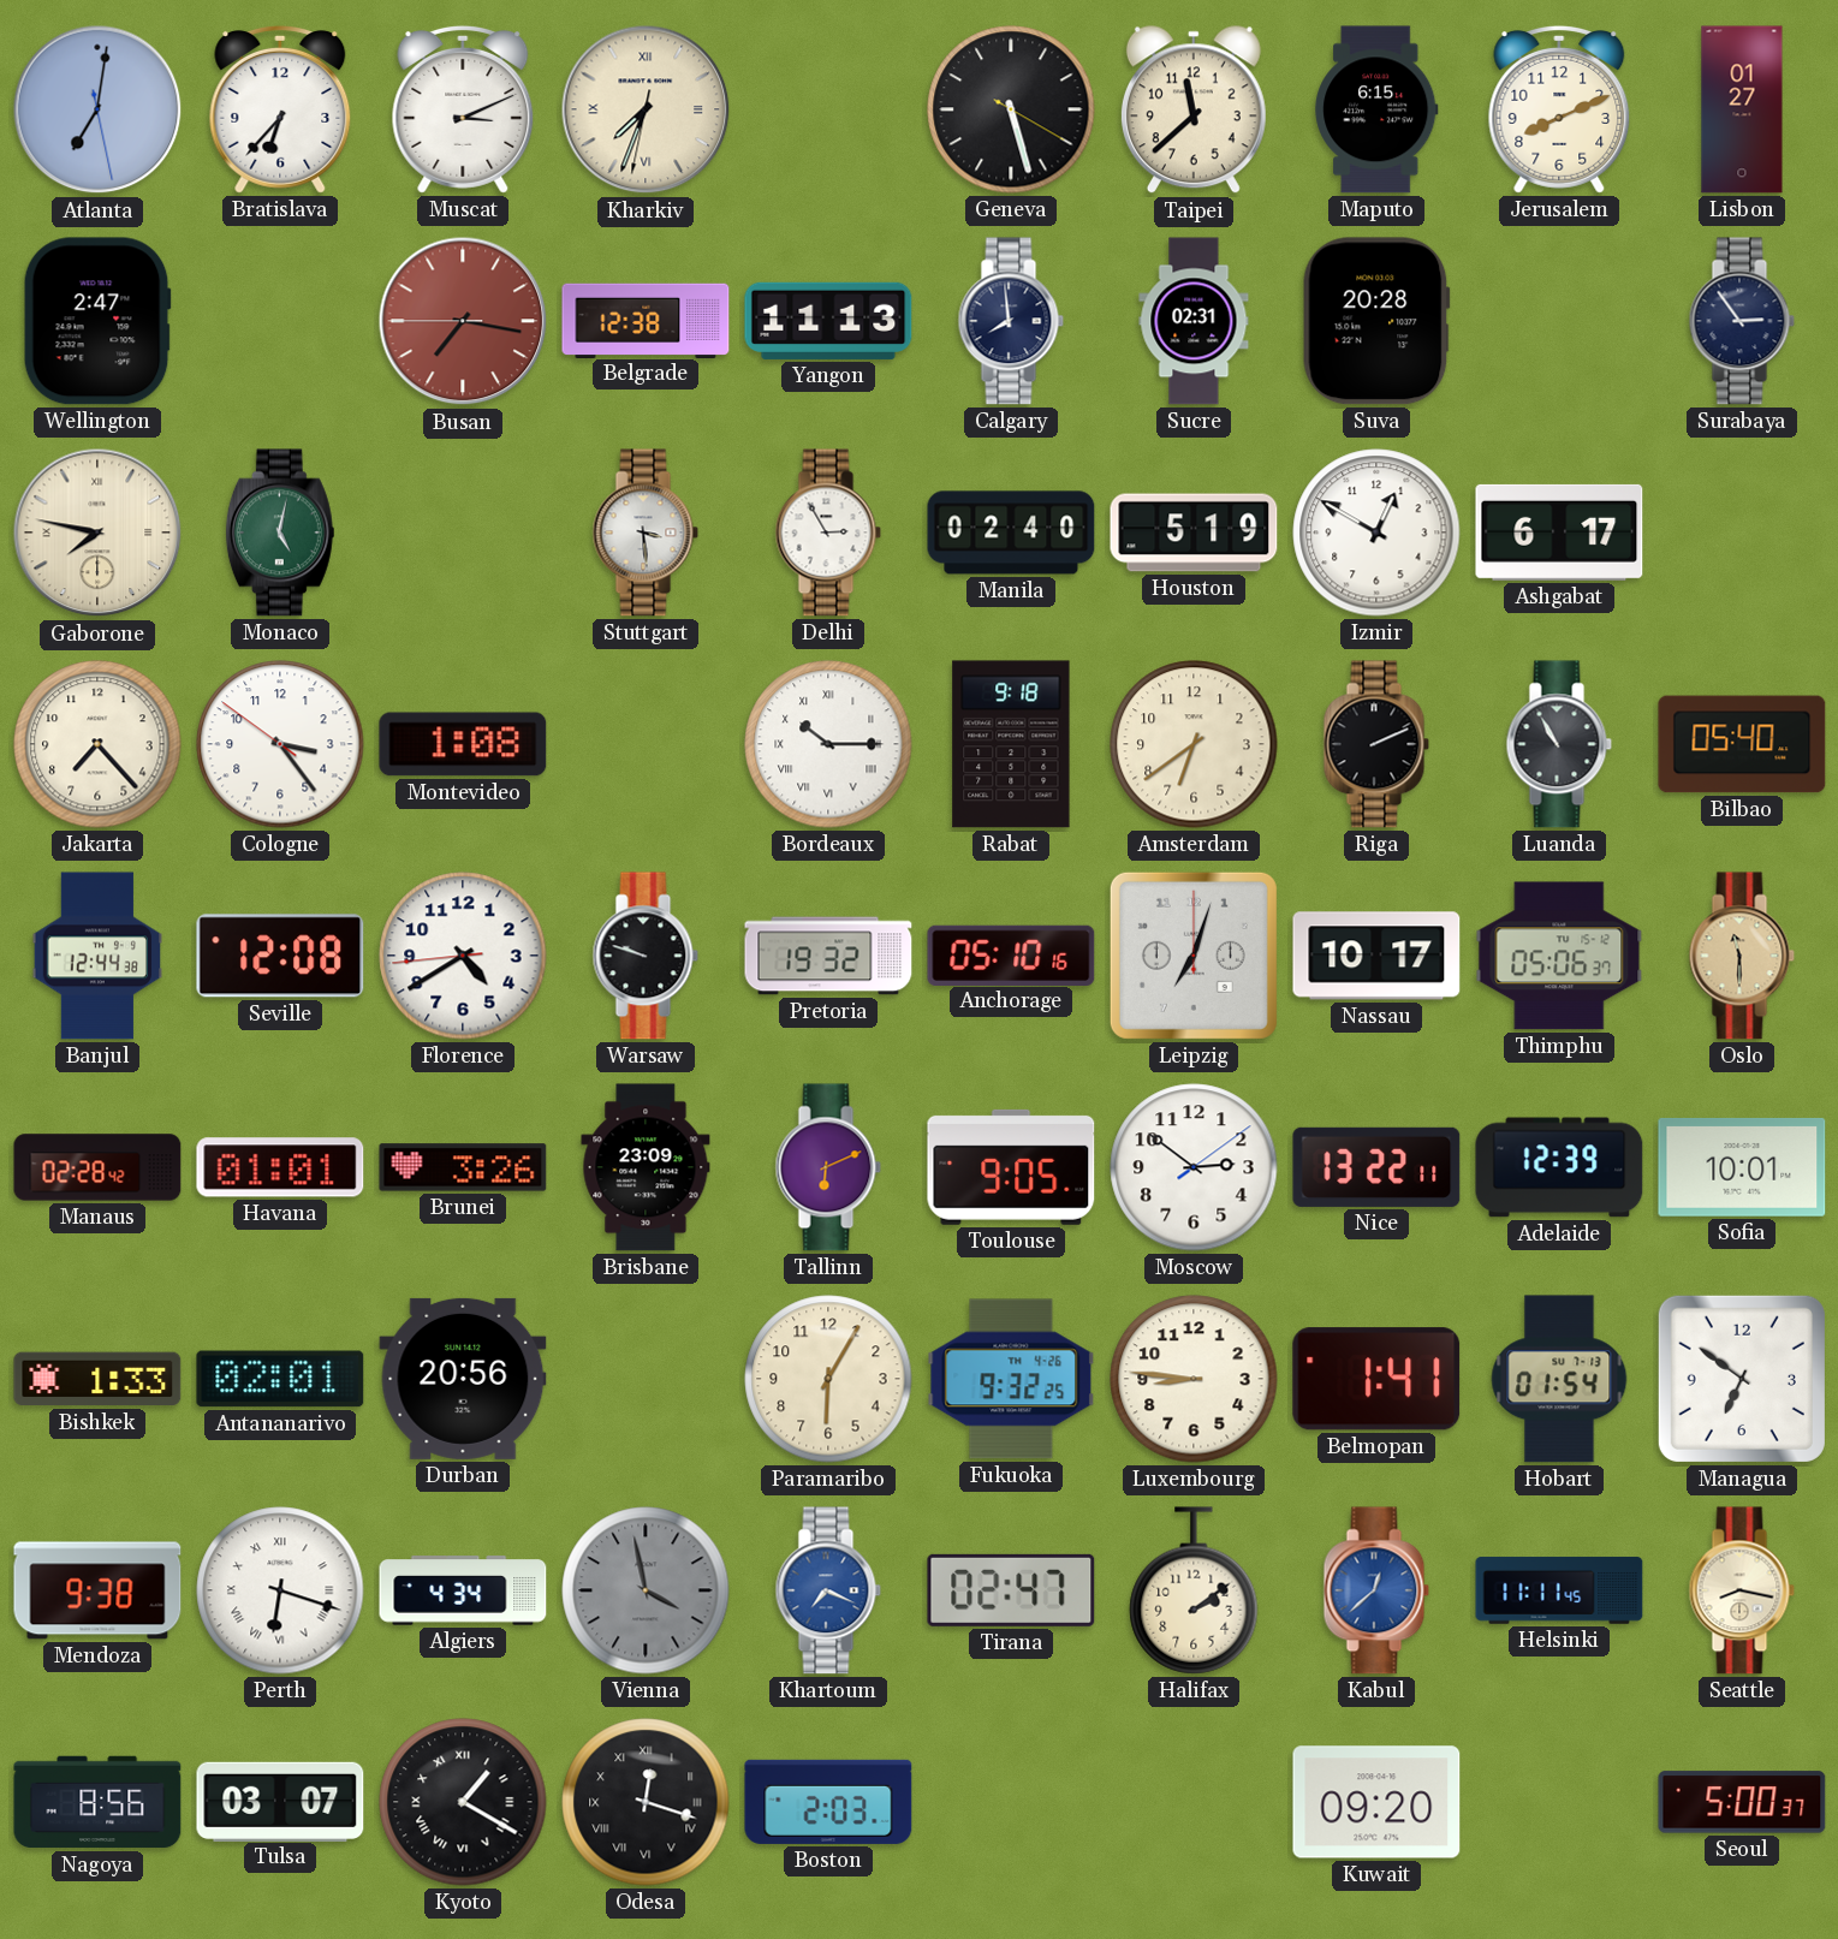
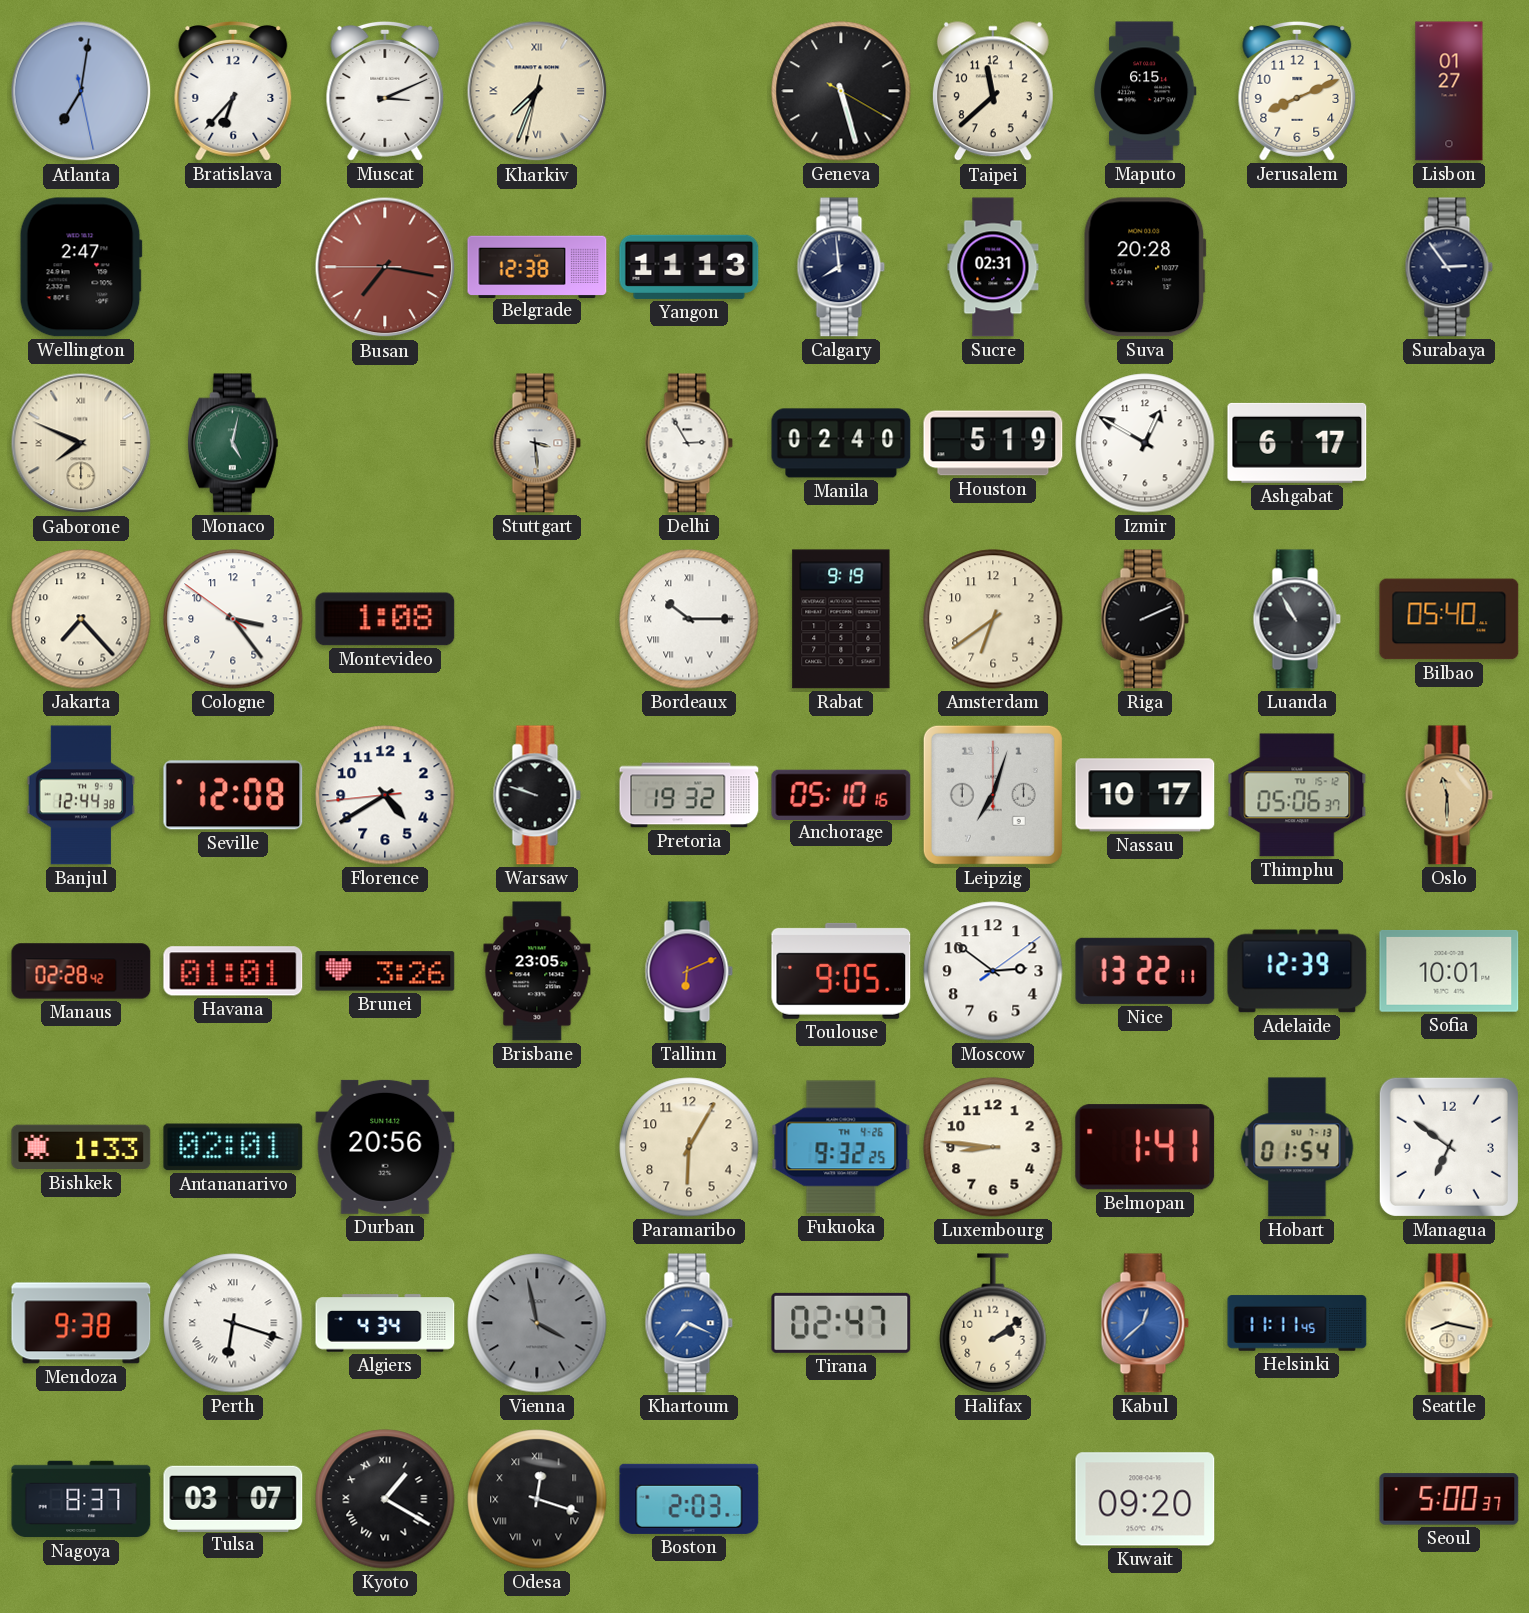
Gaborone: 7:47 -> 7:49 (81, 443)
Rabat: 9:18 -> 9:19 (841, 619)
Brisbane: 23:09 -> 23:05 (537, 971)
Nagoya: 8:56 -> 8:37 (81, 1499)
